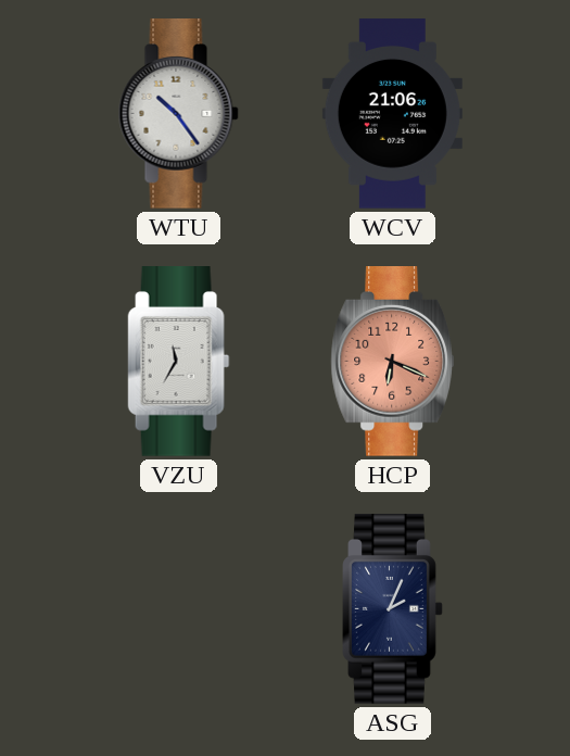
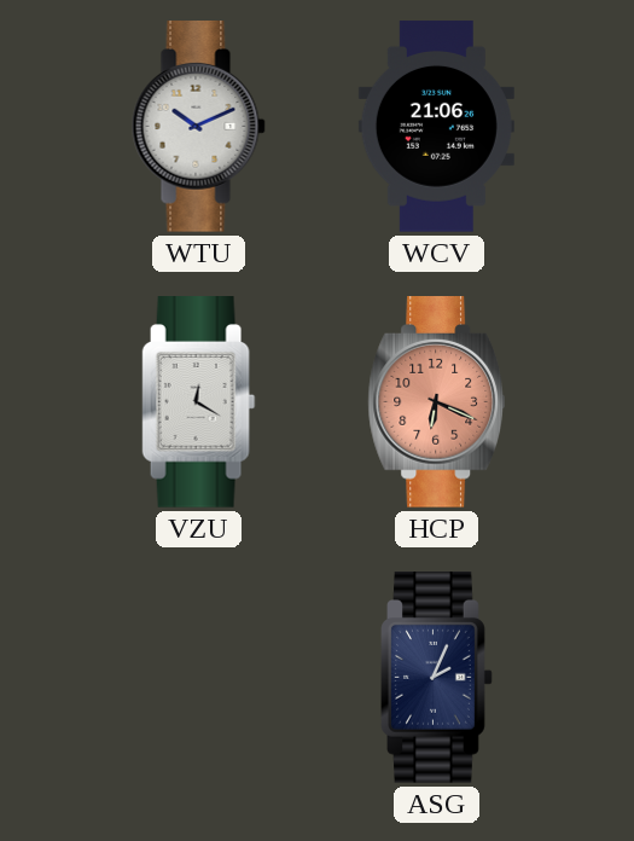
WTU: 10:24 -> 10:11 (198, 127)
VZU: 11:35 -> 12:20 (199, 402)
